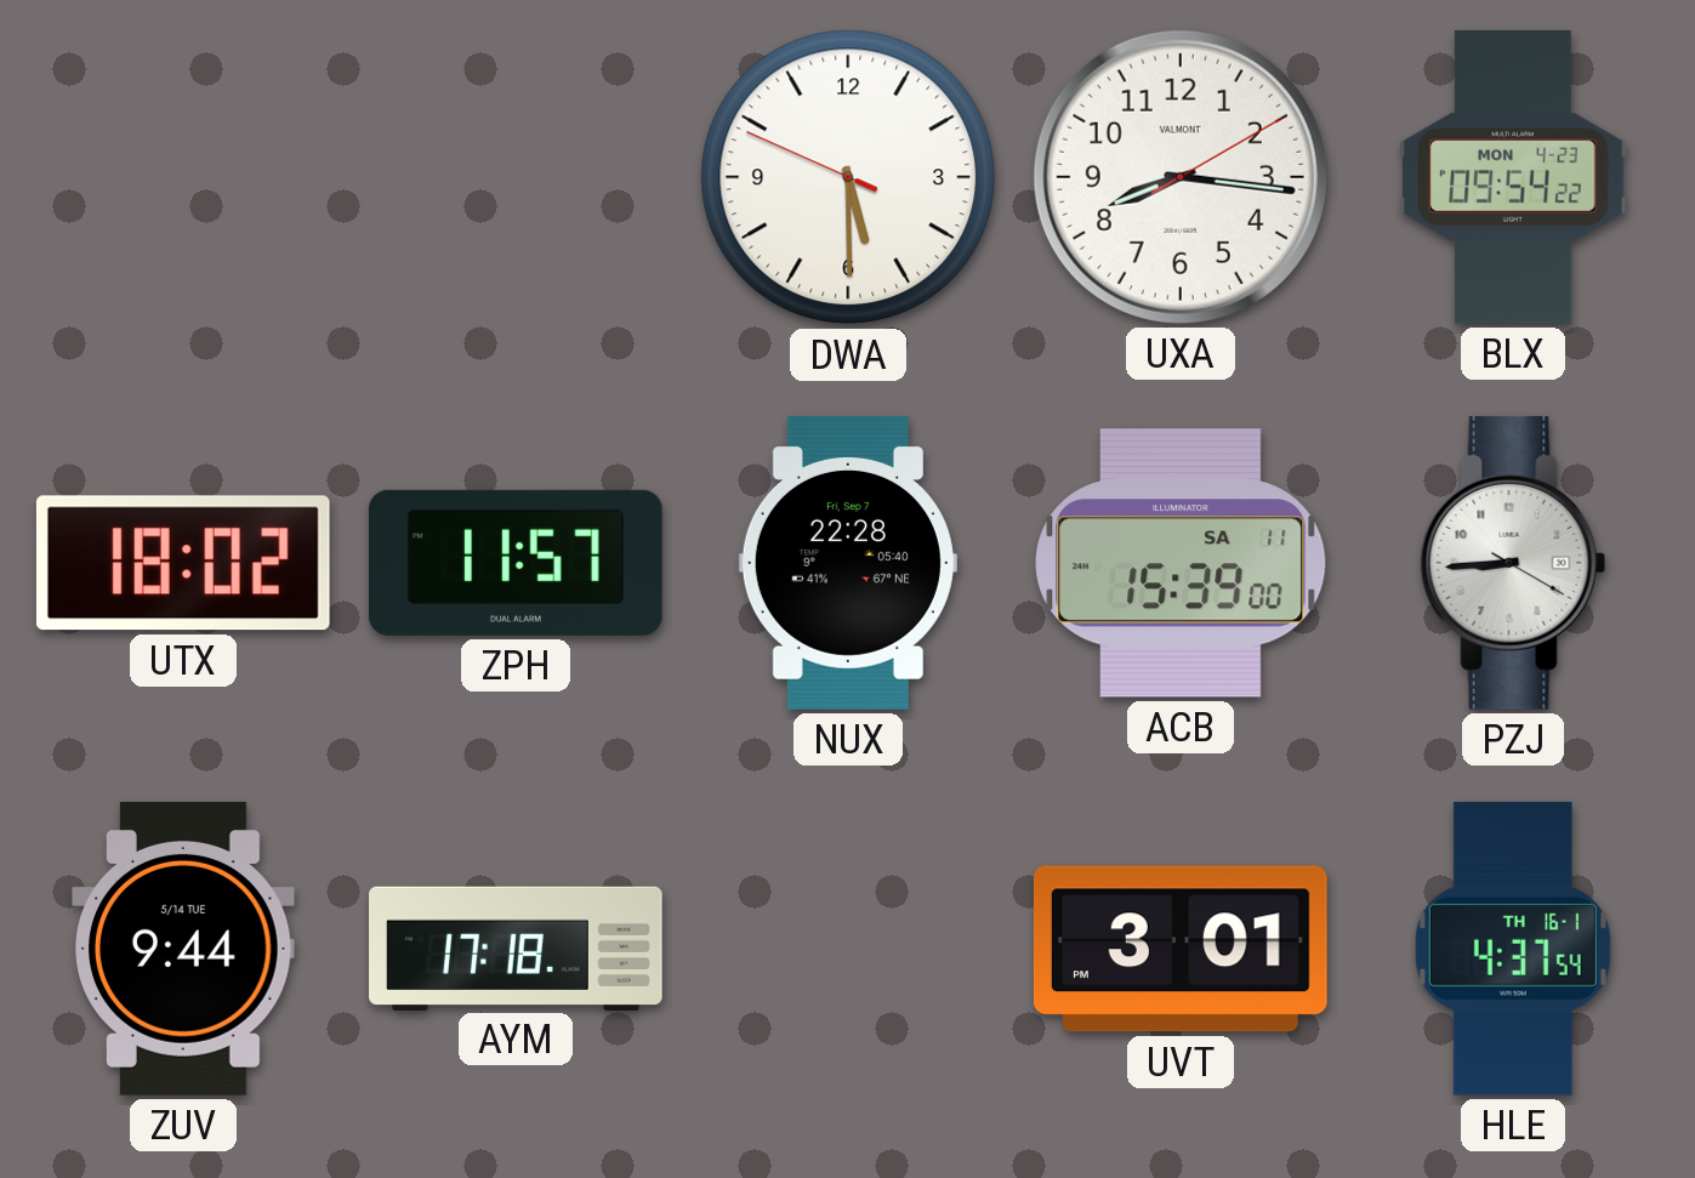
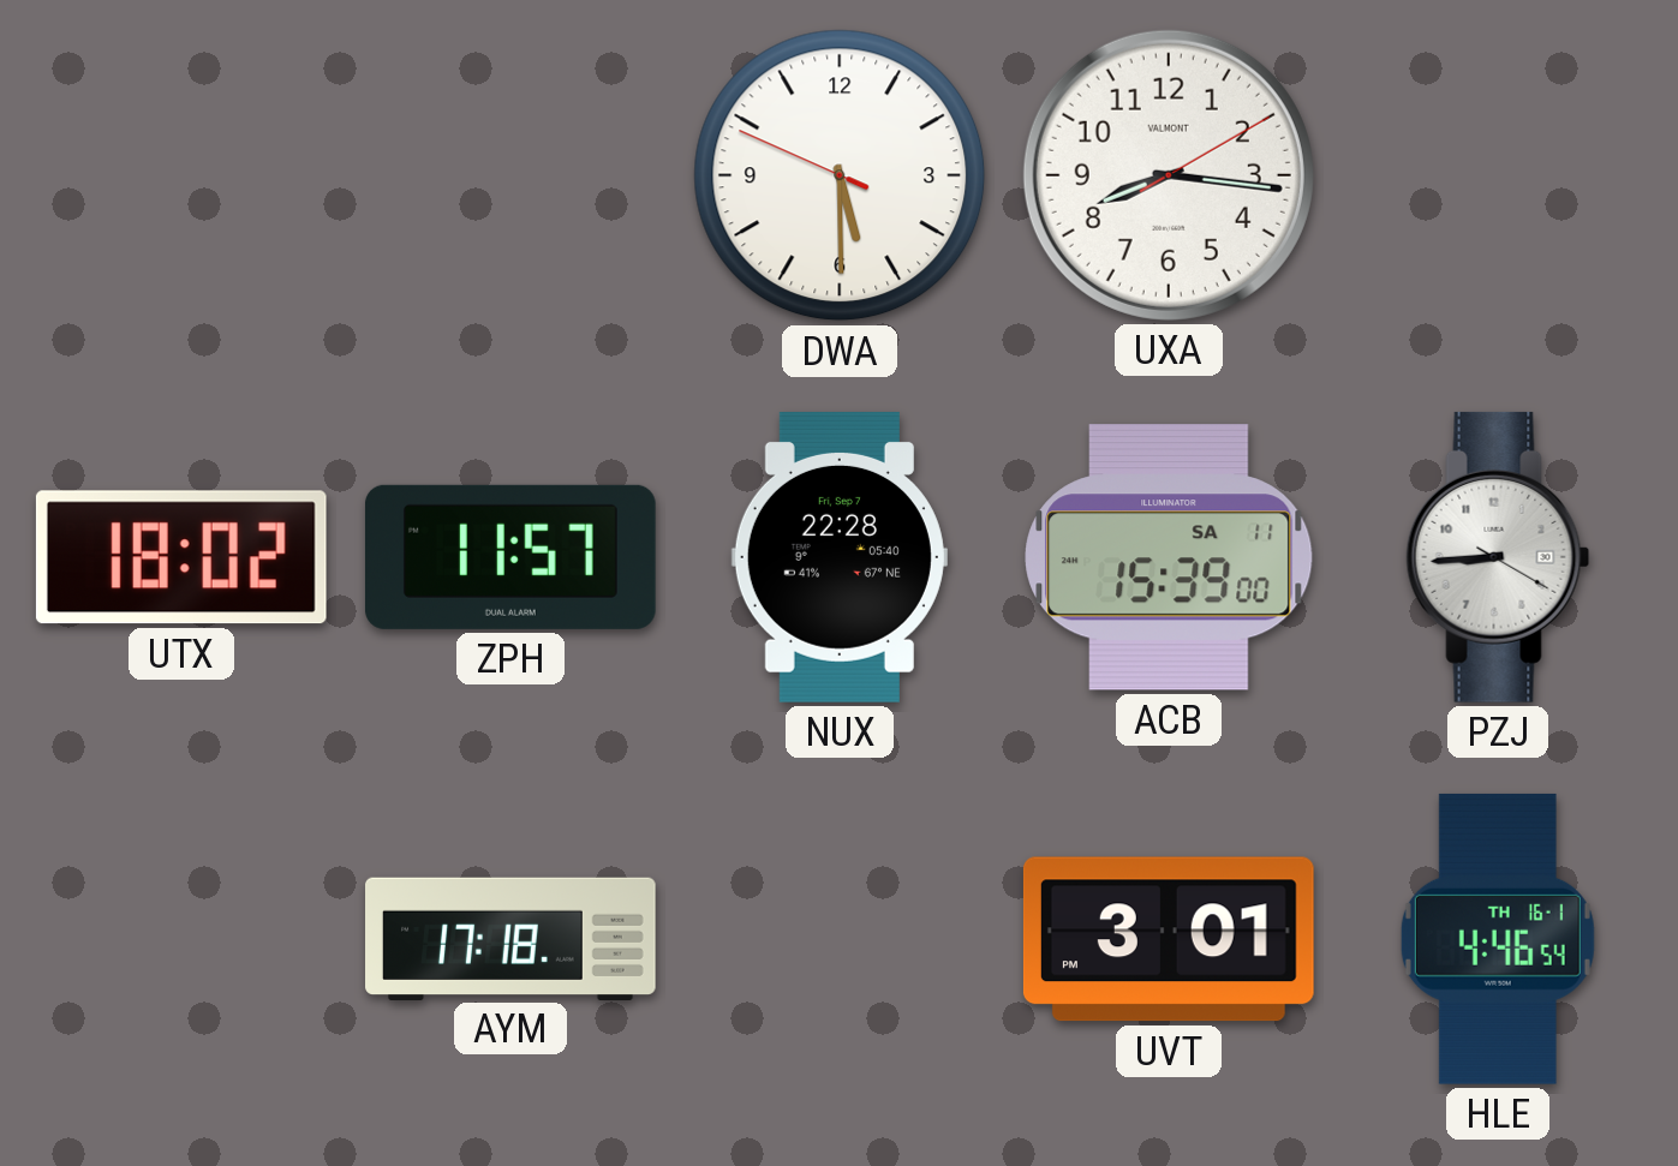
BLX: 09:54 -> none (1514, 178)
ZUV: 9:44 -> none (183, 949)
HLE: 4:37 -> 4:46 (1498, 939)
